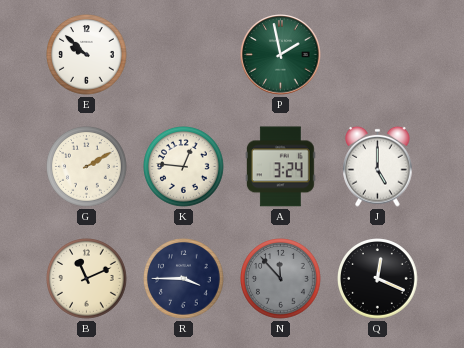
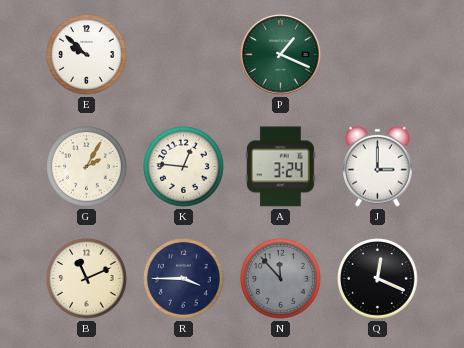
P: 1:58 -> 1:19 (281, 55)
G: 2:10 -> 2:05 (87, 167)
J: 5:00 -> 3:00 (378, 166)
